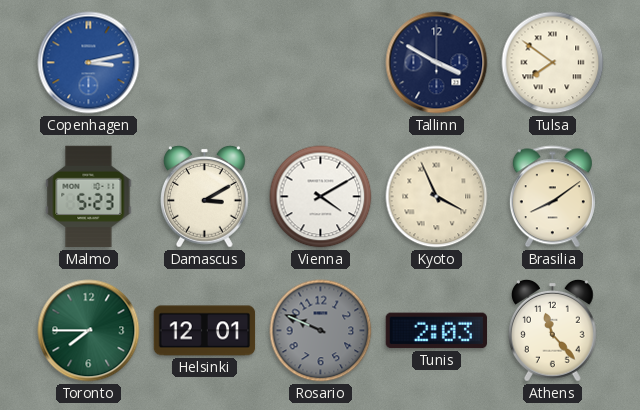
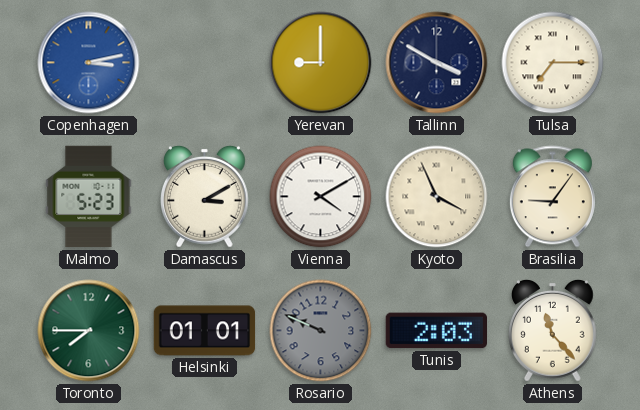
Yerevan: none -> 9:00 (321, 63)
Tulsa: 7:51 -> 7:15 (553, 63)
Brasilia: 8:09 -> 9:06 (552, 197)
Helsinki: 12:01 -> 01:01 (205, 331)
